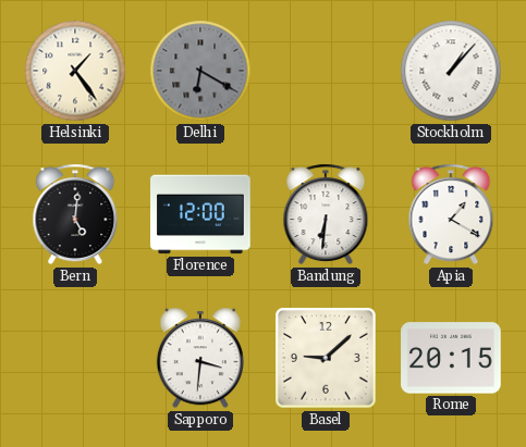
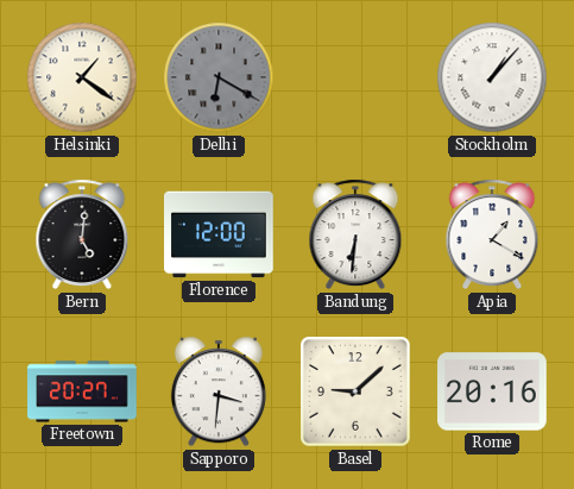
Helsinki: 1:24 -> 1:21 (82, 77)
Freetown: none -> 20:27 (82, 391)
Rome: 20:15 -> 20:16 (492, 391)
